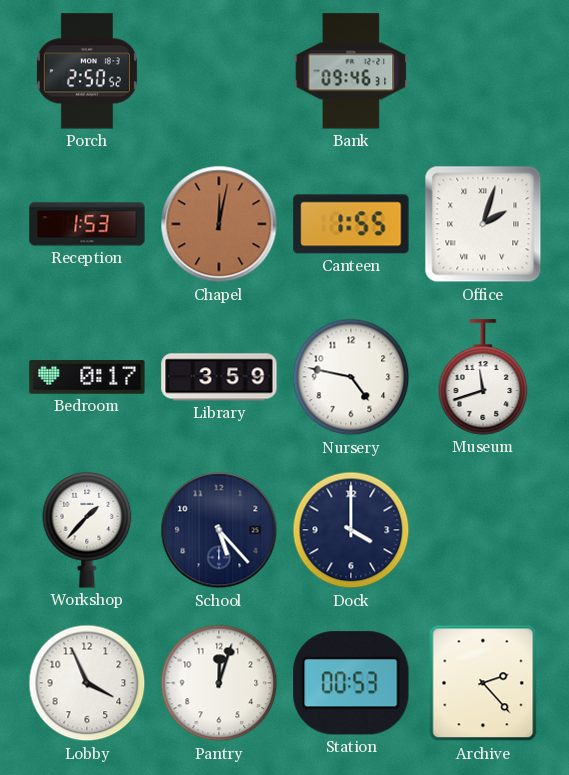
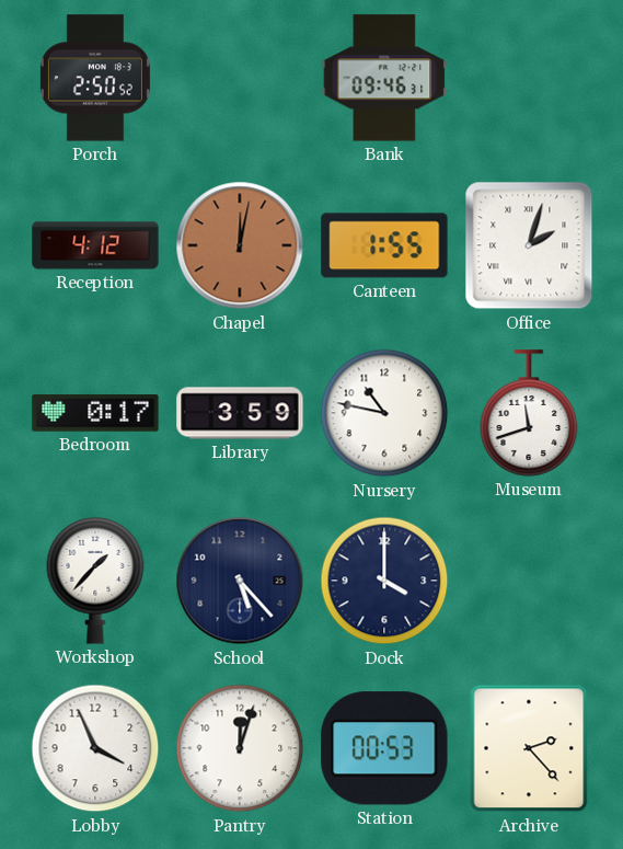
Reception: 1:53 -> 4:12 (95, 245)
Nursery: 4:47 -> 10:47 (384, 413)
